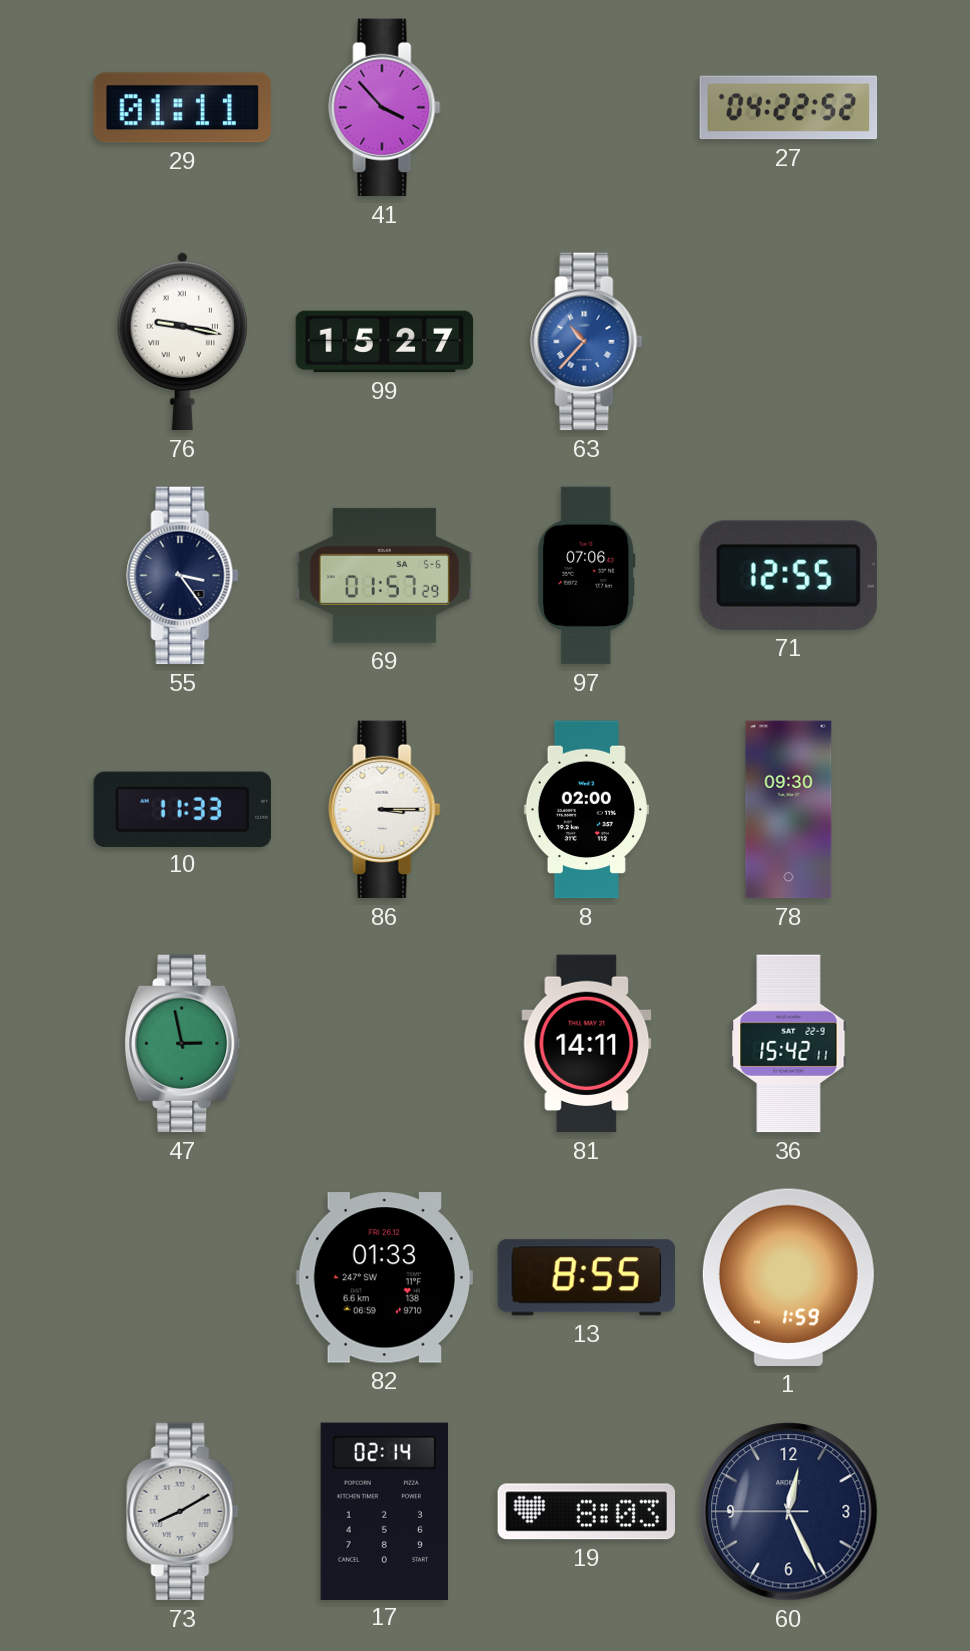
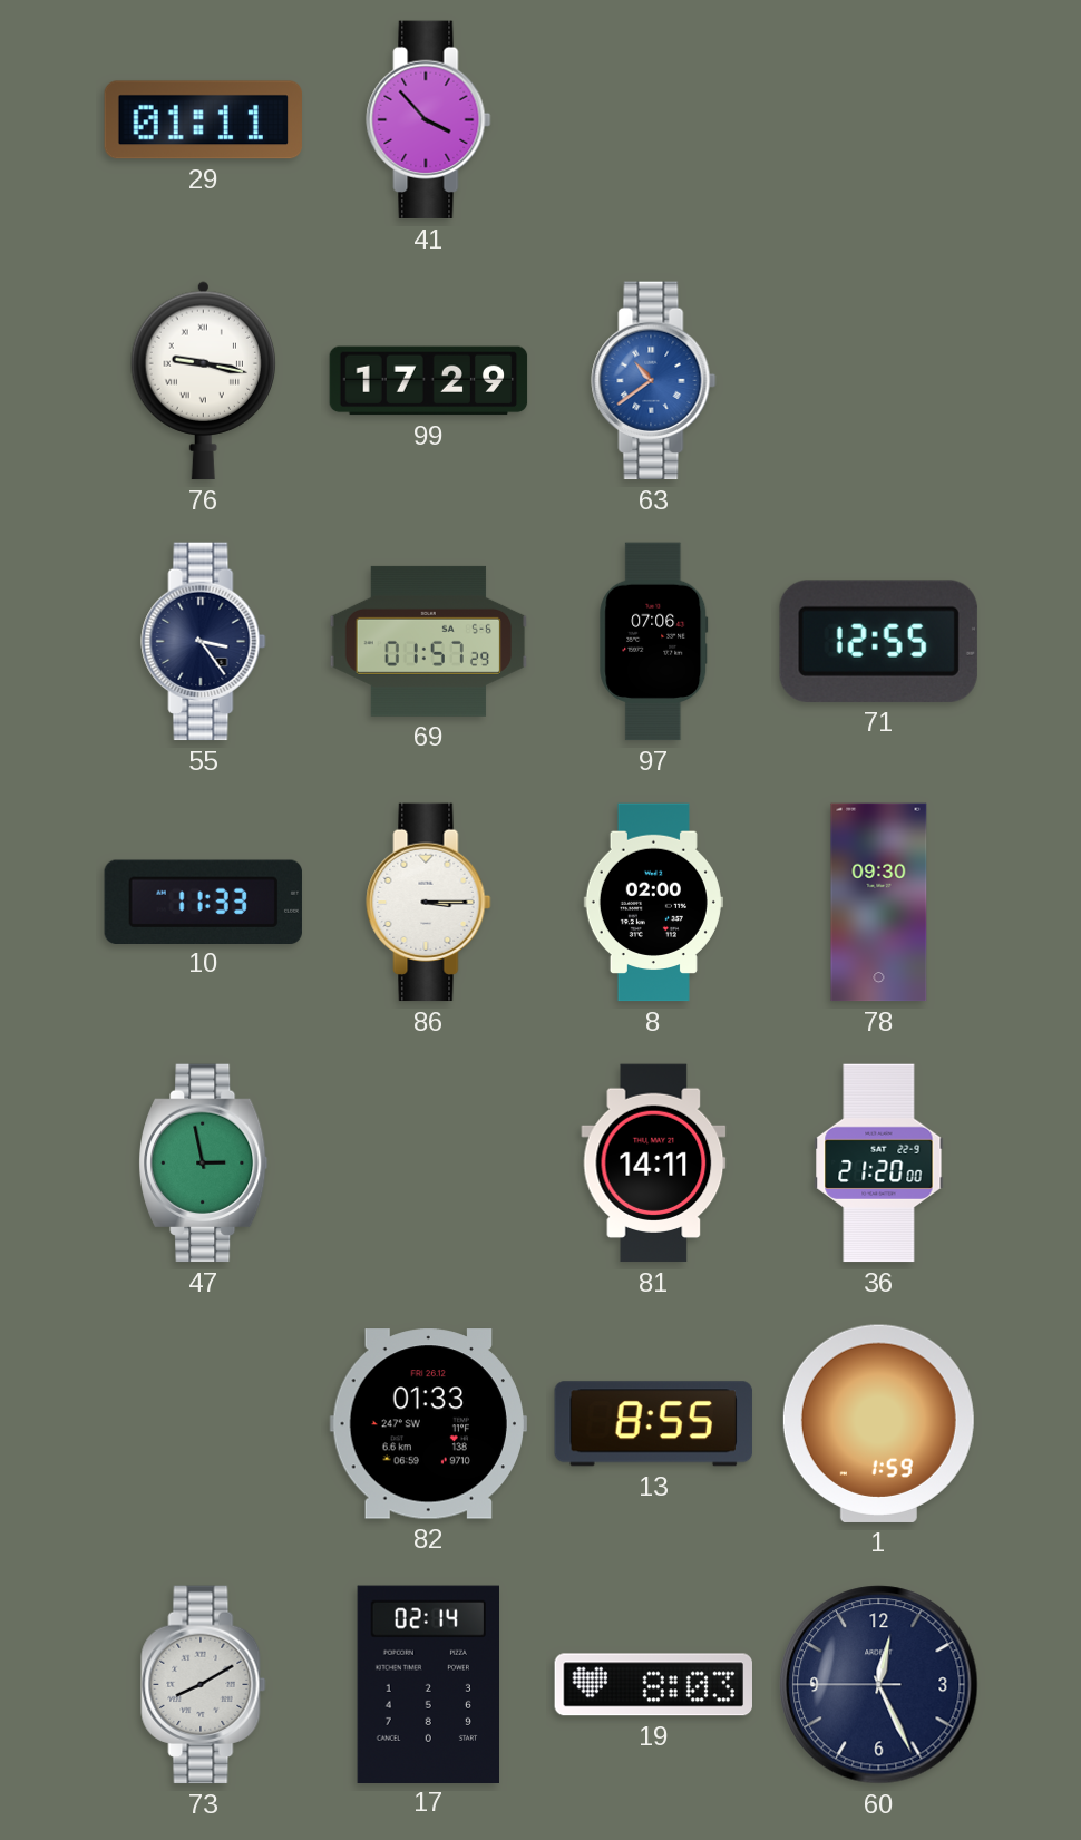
27: 04:22 -> none (789, 108)
99: 15:27 -> 17:29 (429, 381)
63: 10:37 -> 10:39 (654, 381)
36: 15:42 -> 21:20 (879, 1164)
